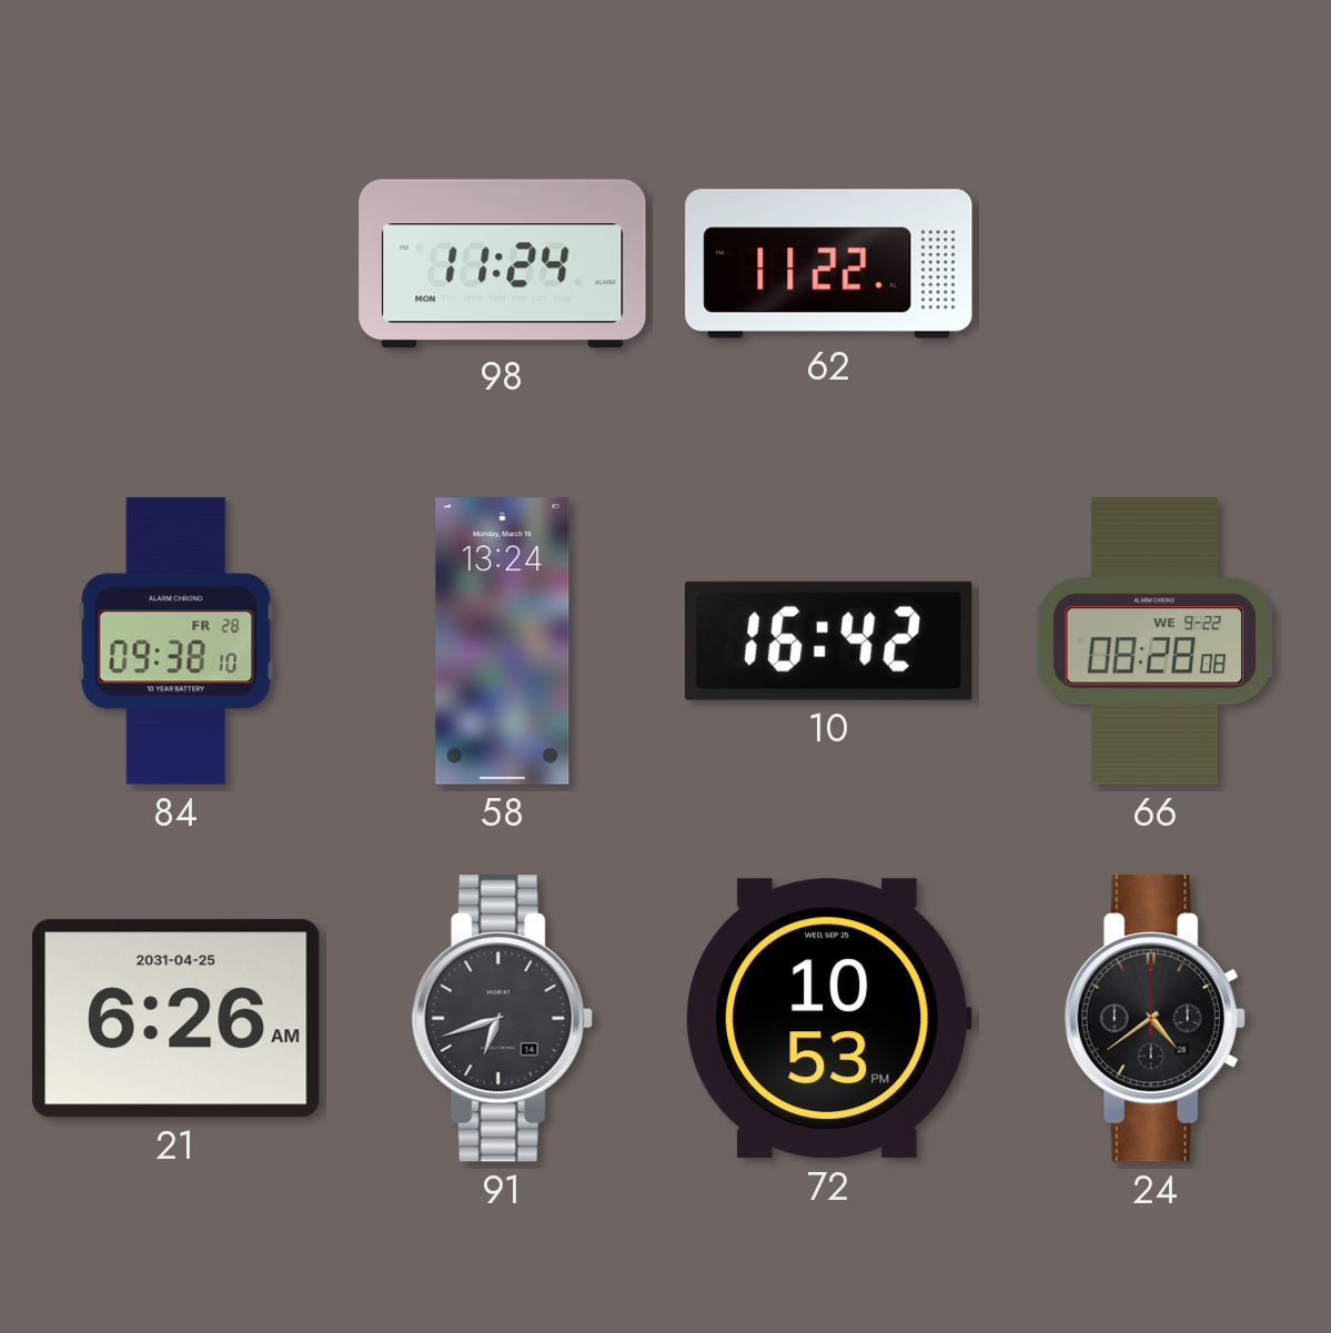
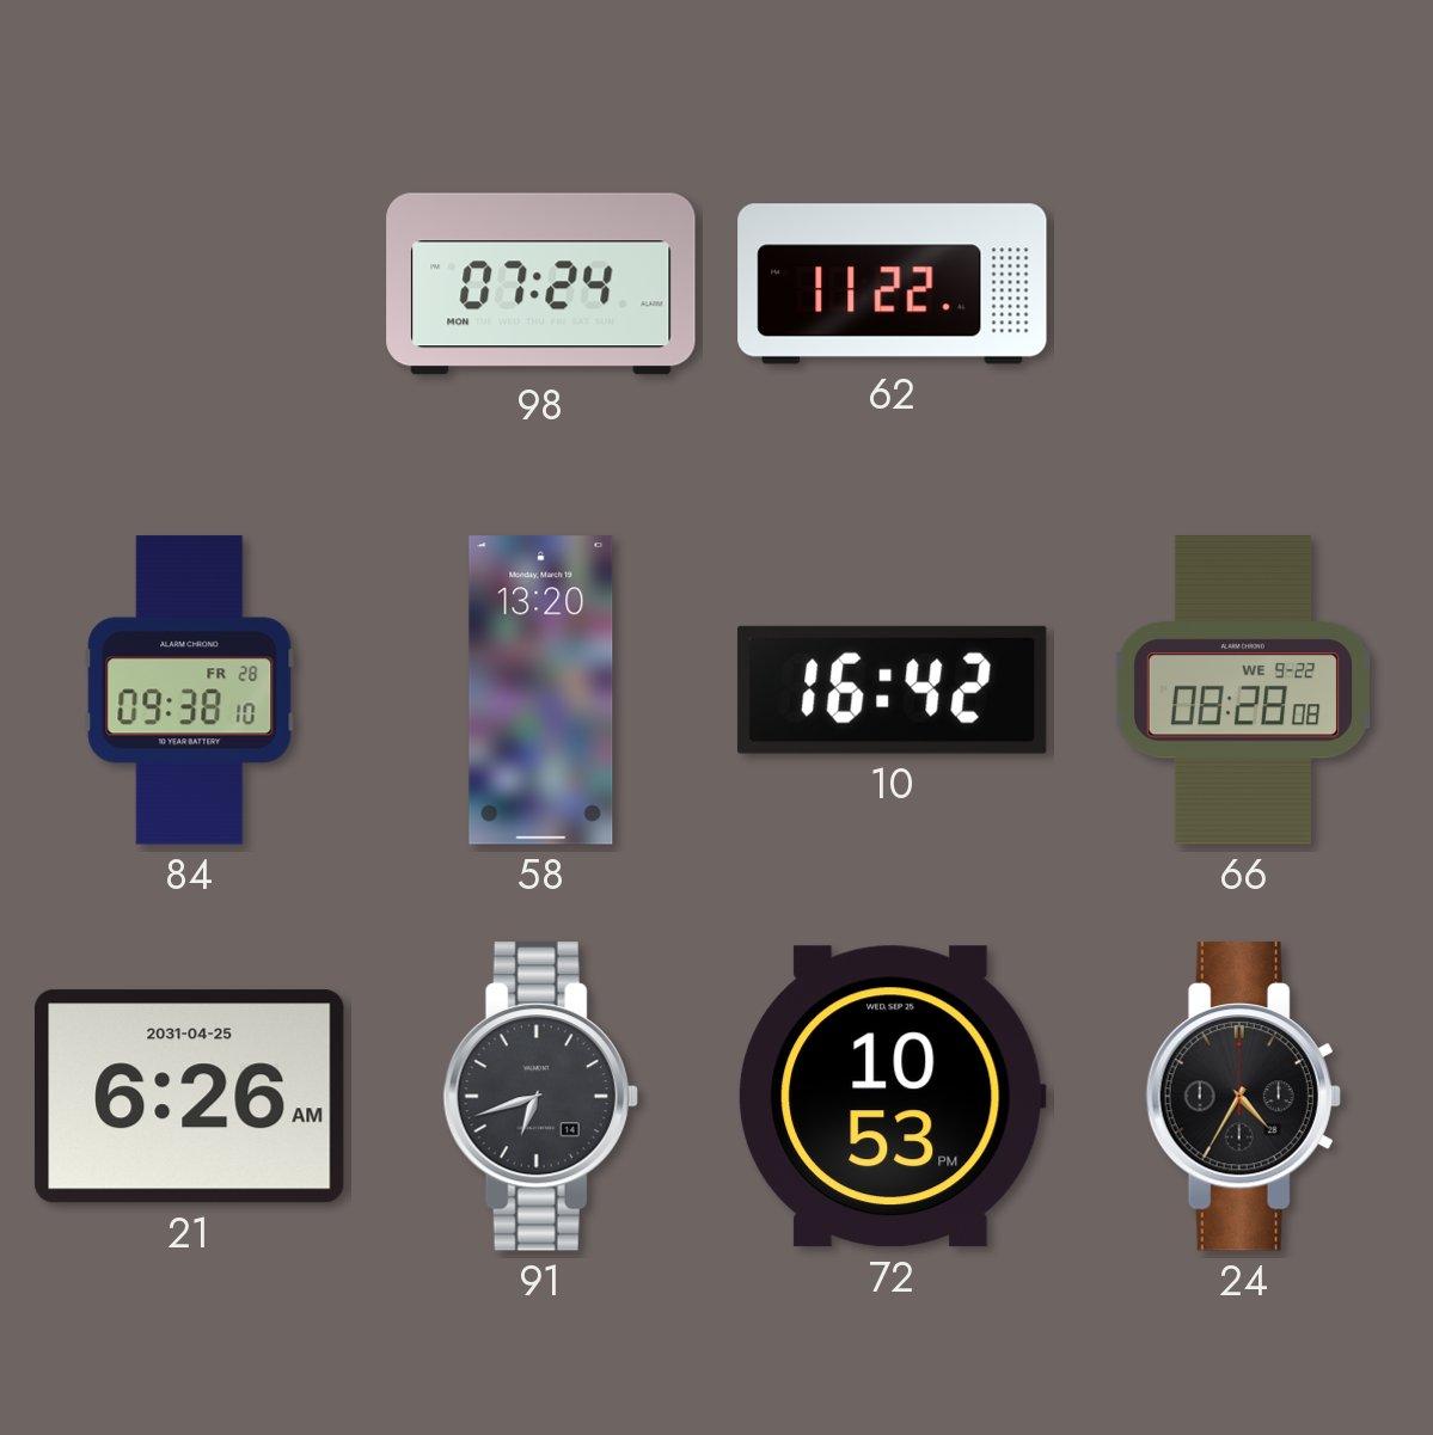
98: 11:24 -> 07:24 (541, 284)
58: 13:24 -> 13:20 (541, 691)
24: 4:39 -> 4:35 (1243, 1097)
